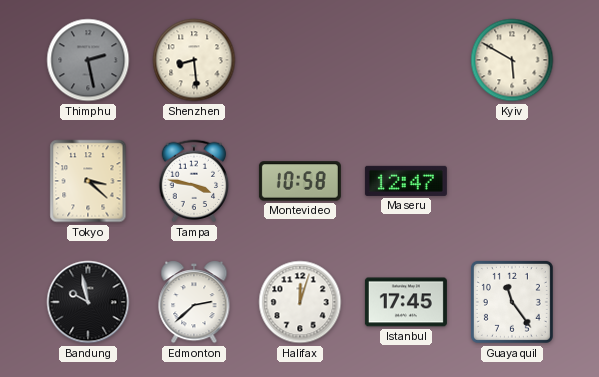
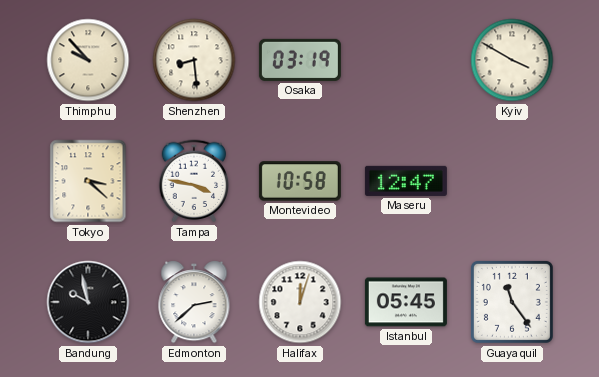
Thimphu: 2:28 -> 9:53 (88, 60)
Thimphu dial: grey -> cream (88, 60)
Osaka: none -> 03:19 (300, 60)
Kyiv: 5:50 -> 3:50 (512, 60)
Istanbul: 17:45 -> 05:45 (406, 302)
